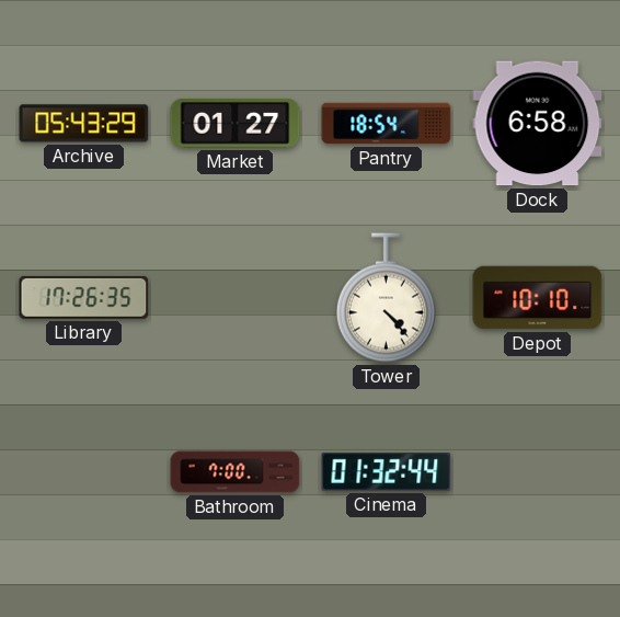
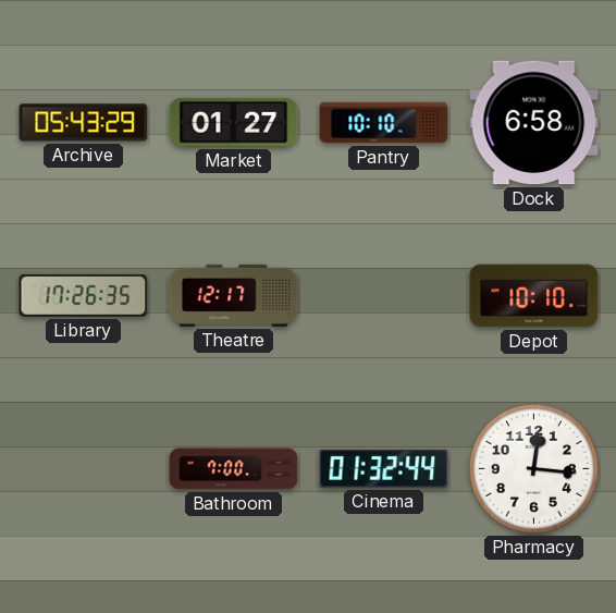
Pantry: 18:54 -> 10:10 (384, 123)
Theatre: none -> 12:17 (234, 295)
Tower: 4:23 -> none (386, 298)
Pharmacy: none -> 12:16 (533, 468)
